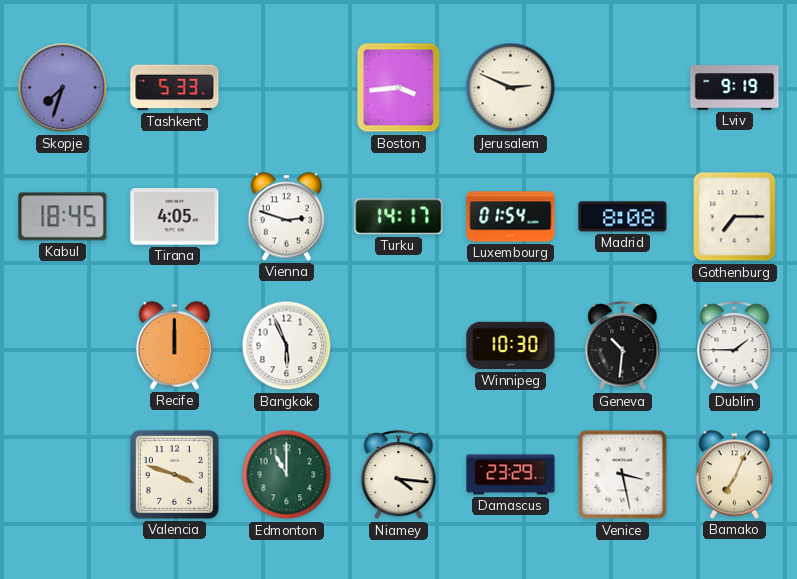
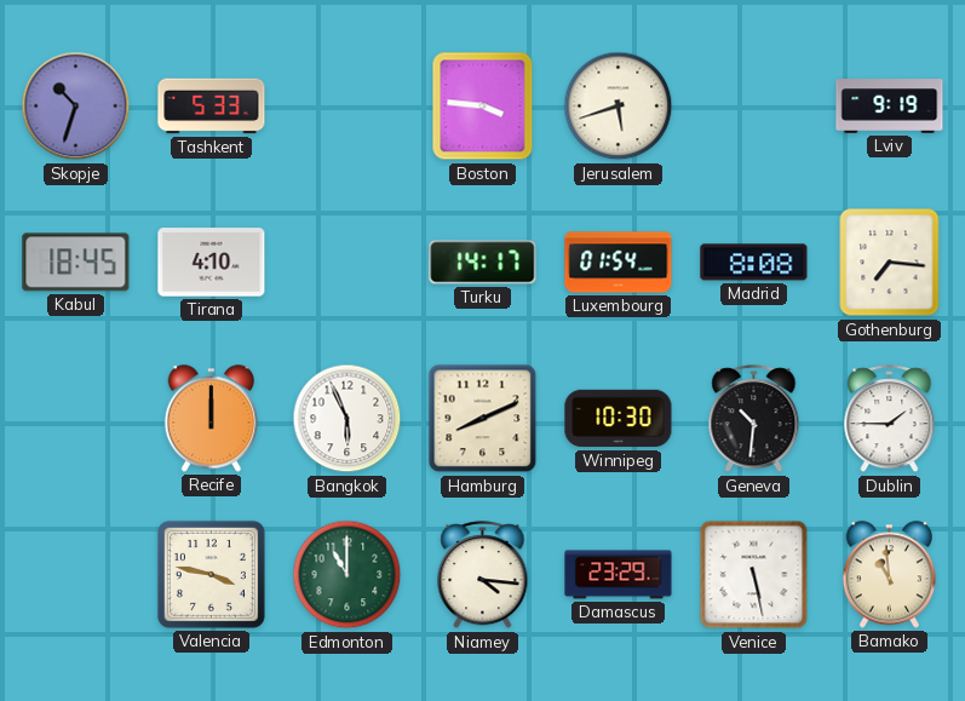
Skopje: 7:33 -> 10:33 (76, 107)
Boston: 3:44 -> 3:46 (483, 107)
Jerusalem: 2:49 -> 5:42 (619, 107)
Tirana: 4:05 -> 4:10 (212, 263)
Vienna: 2:48 -> none (287, 217)
Gothenburg: 7:15 -> 7:16 (890, 263)
Hamburg: none -> 8:11 (483, 419)
Valencia: 3:48 -> 3:47 (211, 574)
Venice: 3:28 -> 5:28 (754, 575)
Bamako: 7:04 -> 10:59 (890, 575)
